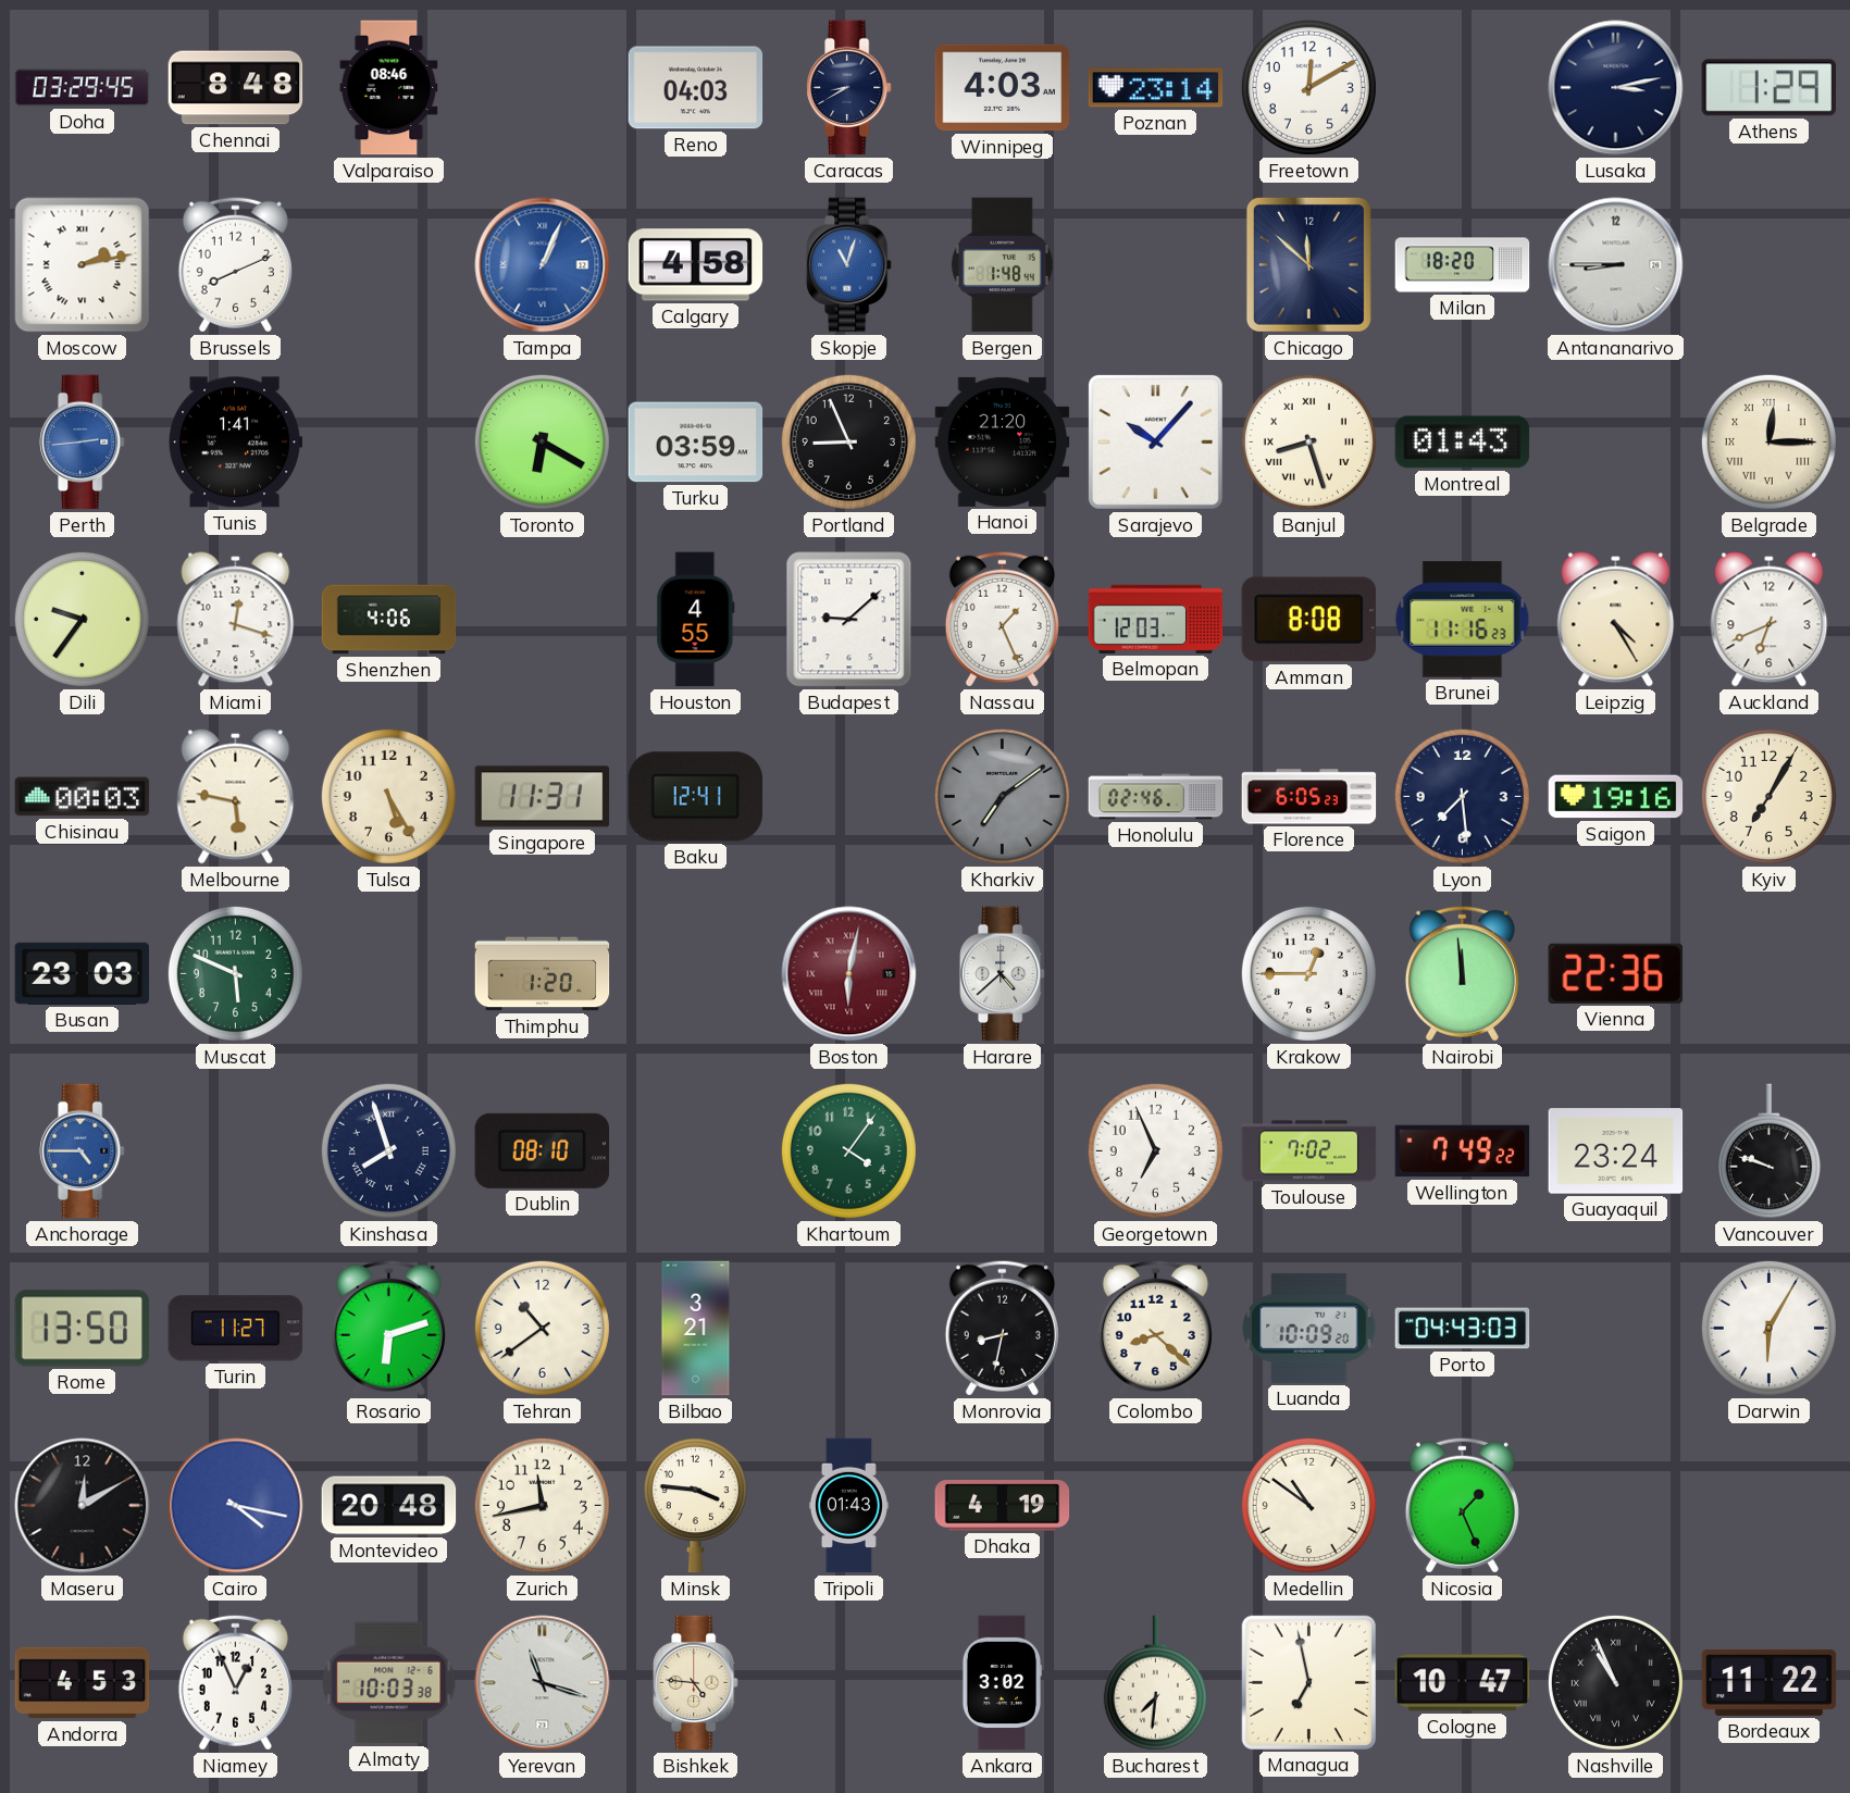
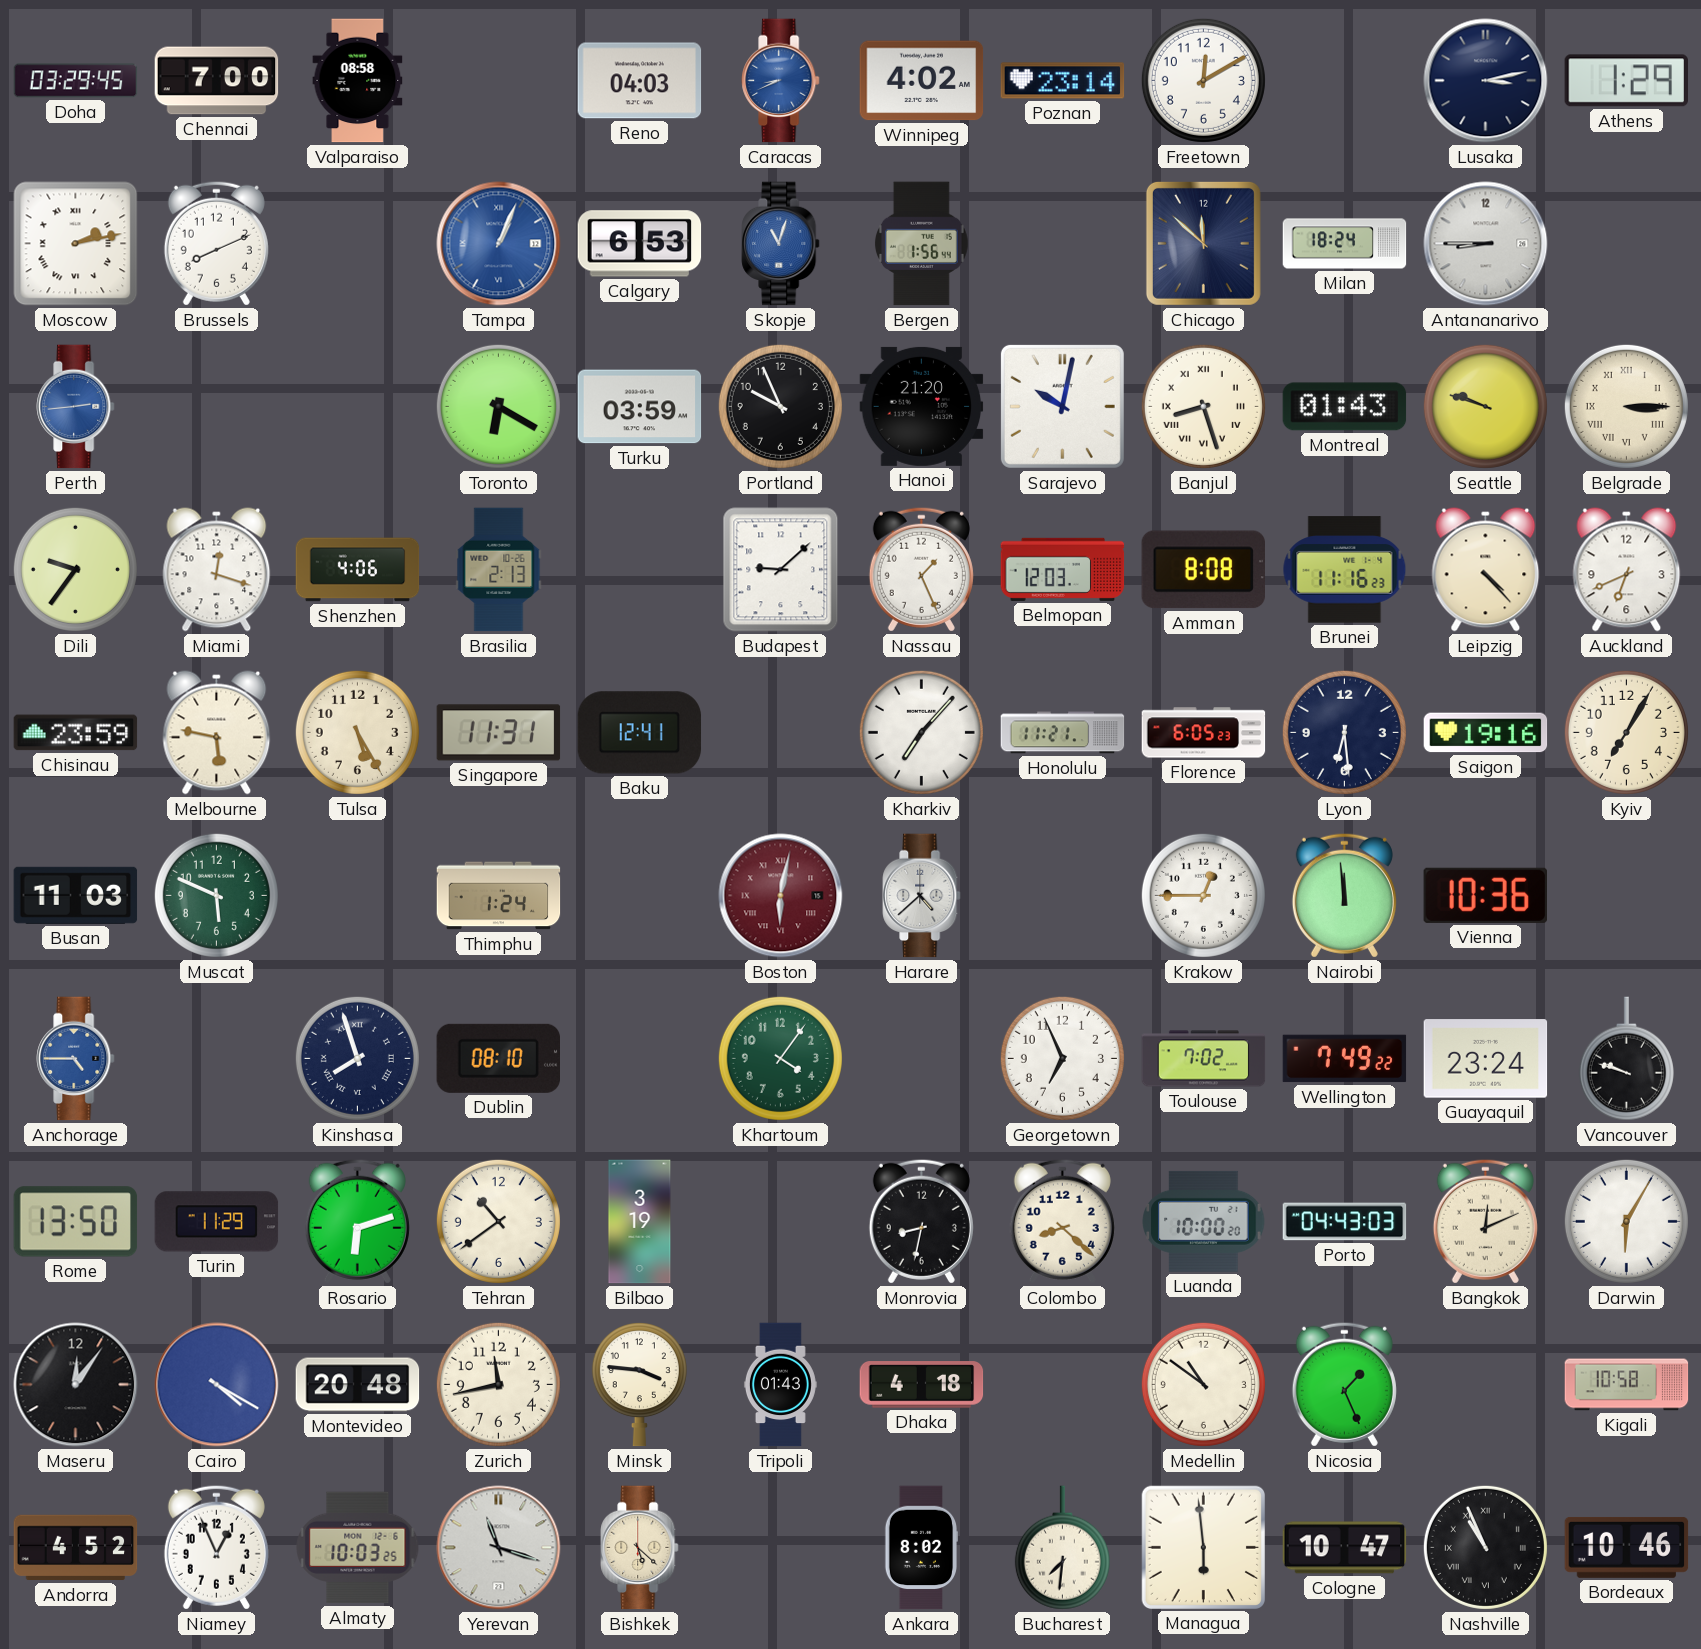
Chennai: 8:48 -> 7:00 (217, 81)
Valparaiso: 08:46 -> 08:58 (358, 81)
Caracas: 8:40 -> 8:41 (781, 81)
Caracas dial: navy -> blue (781, 81)
Winnipeg: 4:03 -> 4:02 (922, 81)
Calgary: 4:58 -> 6:53 (640, 244)
Bergen: 1:48 -> 1:56 (921, 244)
Milan: 18:20 -> 18:24 (1345, 244)
Tunis: 1:41 -> none (236, 443)
Portland: 8:56 -> 9:56 (780, 406)
Sarajevo: 10:07 -> 10:02 (1062, 406)
Seattle: none -> 9:48 (1485, 406)
Belgrade: 12:15 -> 3:15 (1626, 406)
Brasilia: none -> 2:13 (499, 570)
Houston: 4:55 -> none (696, 620)
Leipzig: 4:25 -> 4:23 (1486, 570)
Chisinau: 00:03 -> 23:59 (76, 733)
Kharkiv: 7:09 -> 7:07 (921, 732)
Kharkiv dial: grey -> white (921, 732)
Honolulu: 02:46 -> 11:21 (1063, 733)
Lyon: 7:29 -> 6:29 (1344, 732)
Busan: 23:03 -> 11:03 (76, 895)
Thimphu: 1:20 -> 1:24 (499, 896)
Vienna: 22:36 -> 10:36 (1485, 895)
Turin: 11:27 -> 11:29 (217, 1222)
Bilbao: 3:21 -> 3:19 (640, 1222)
Luanda: 10:09 -> 10:00 (1204, 1221)
Bangkok: none -> 12:11 (1485, 1221)
Maseru: 12:10 -> 12:06 (76, 1385)
Cairo: 4:17 -> 4:20 (217, 1385)
Dhaka: 4:19 -> 4:18 (922, 1385)
Kigali: none -> 10:58 (1627, 1385)
Andorra: 4:53 -> 4:52 (76, 1548)
Almaty: 10:03:38 -> 10:03:25 (358, 1548)
Bishkek: 4:46 -> 5:22 (640, 1548)
Ankara: 3:02 -> 8:02 (920, 1548)
Managua: 6:58 -> 5:59 (1203, 1547)
Bordeaux: 11:22 -> 10:46 (1627, 1547)
